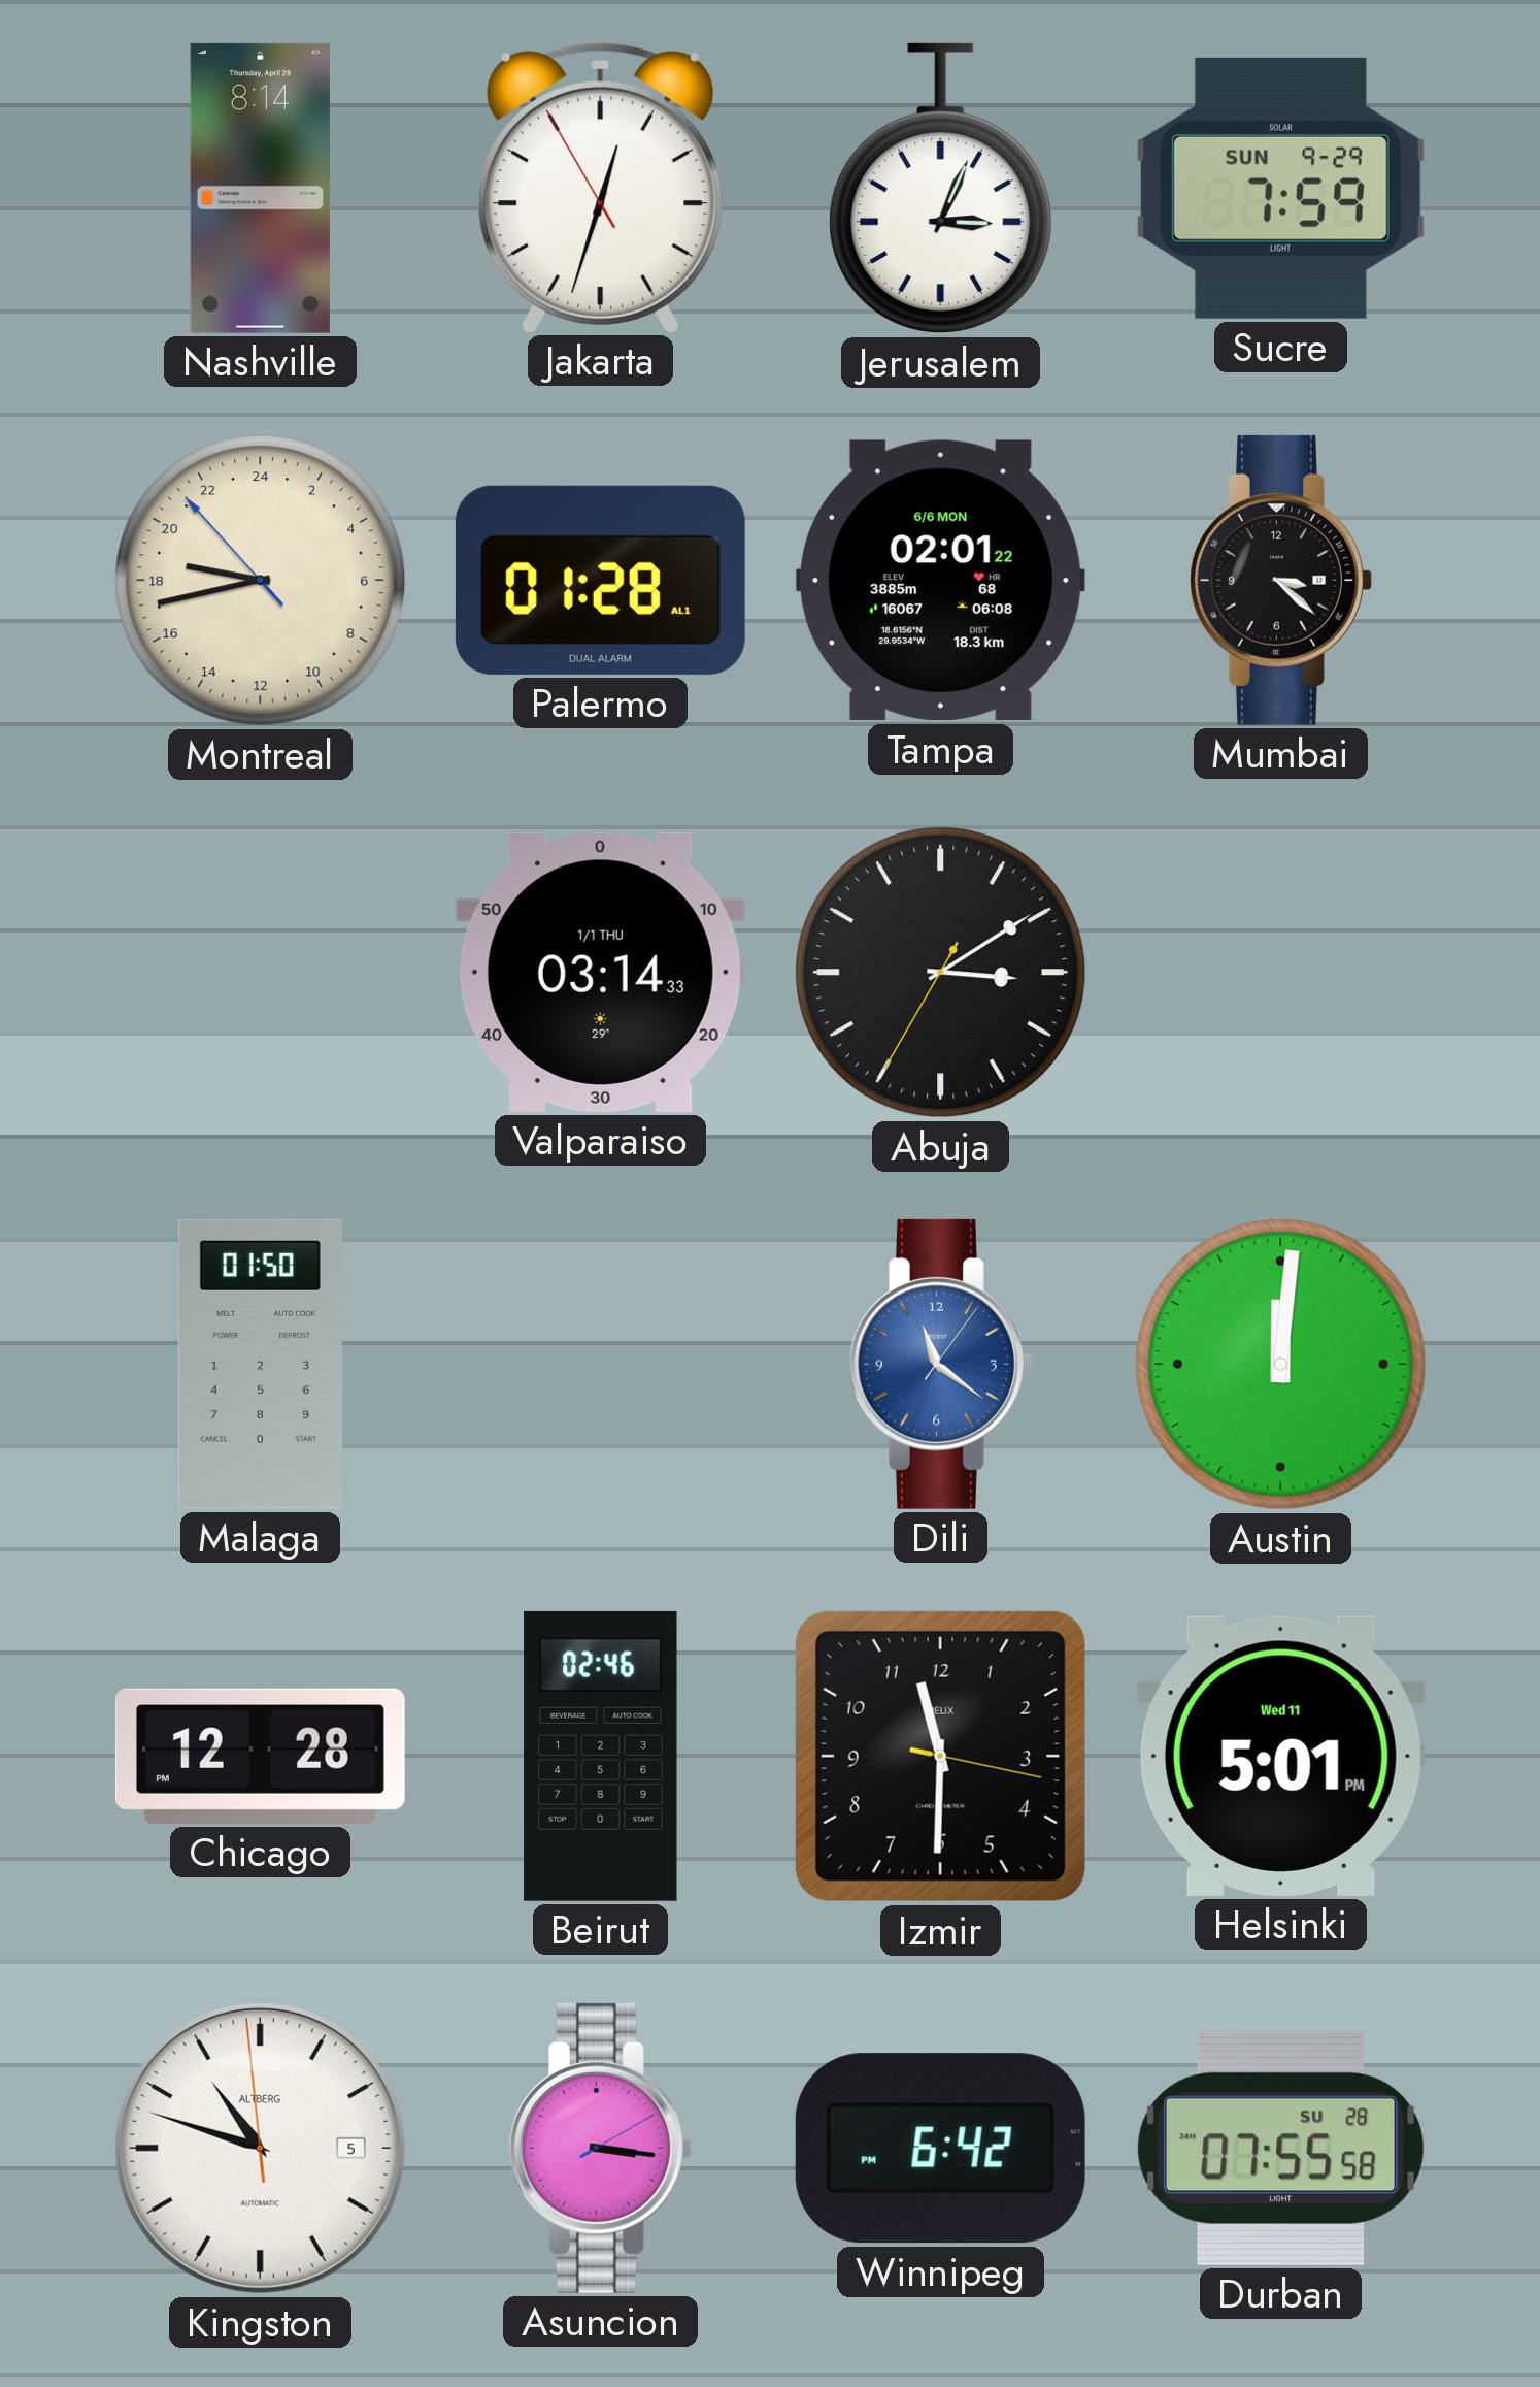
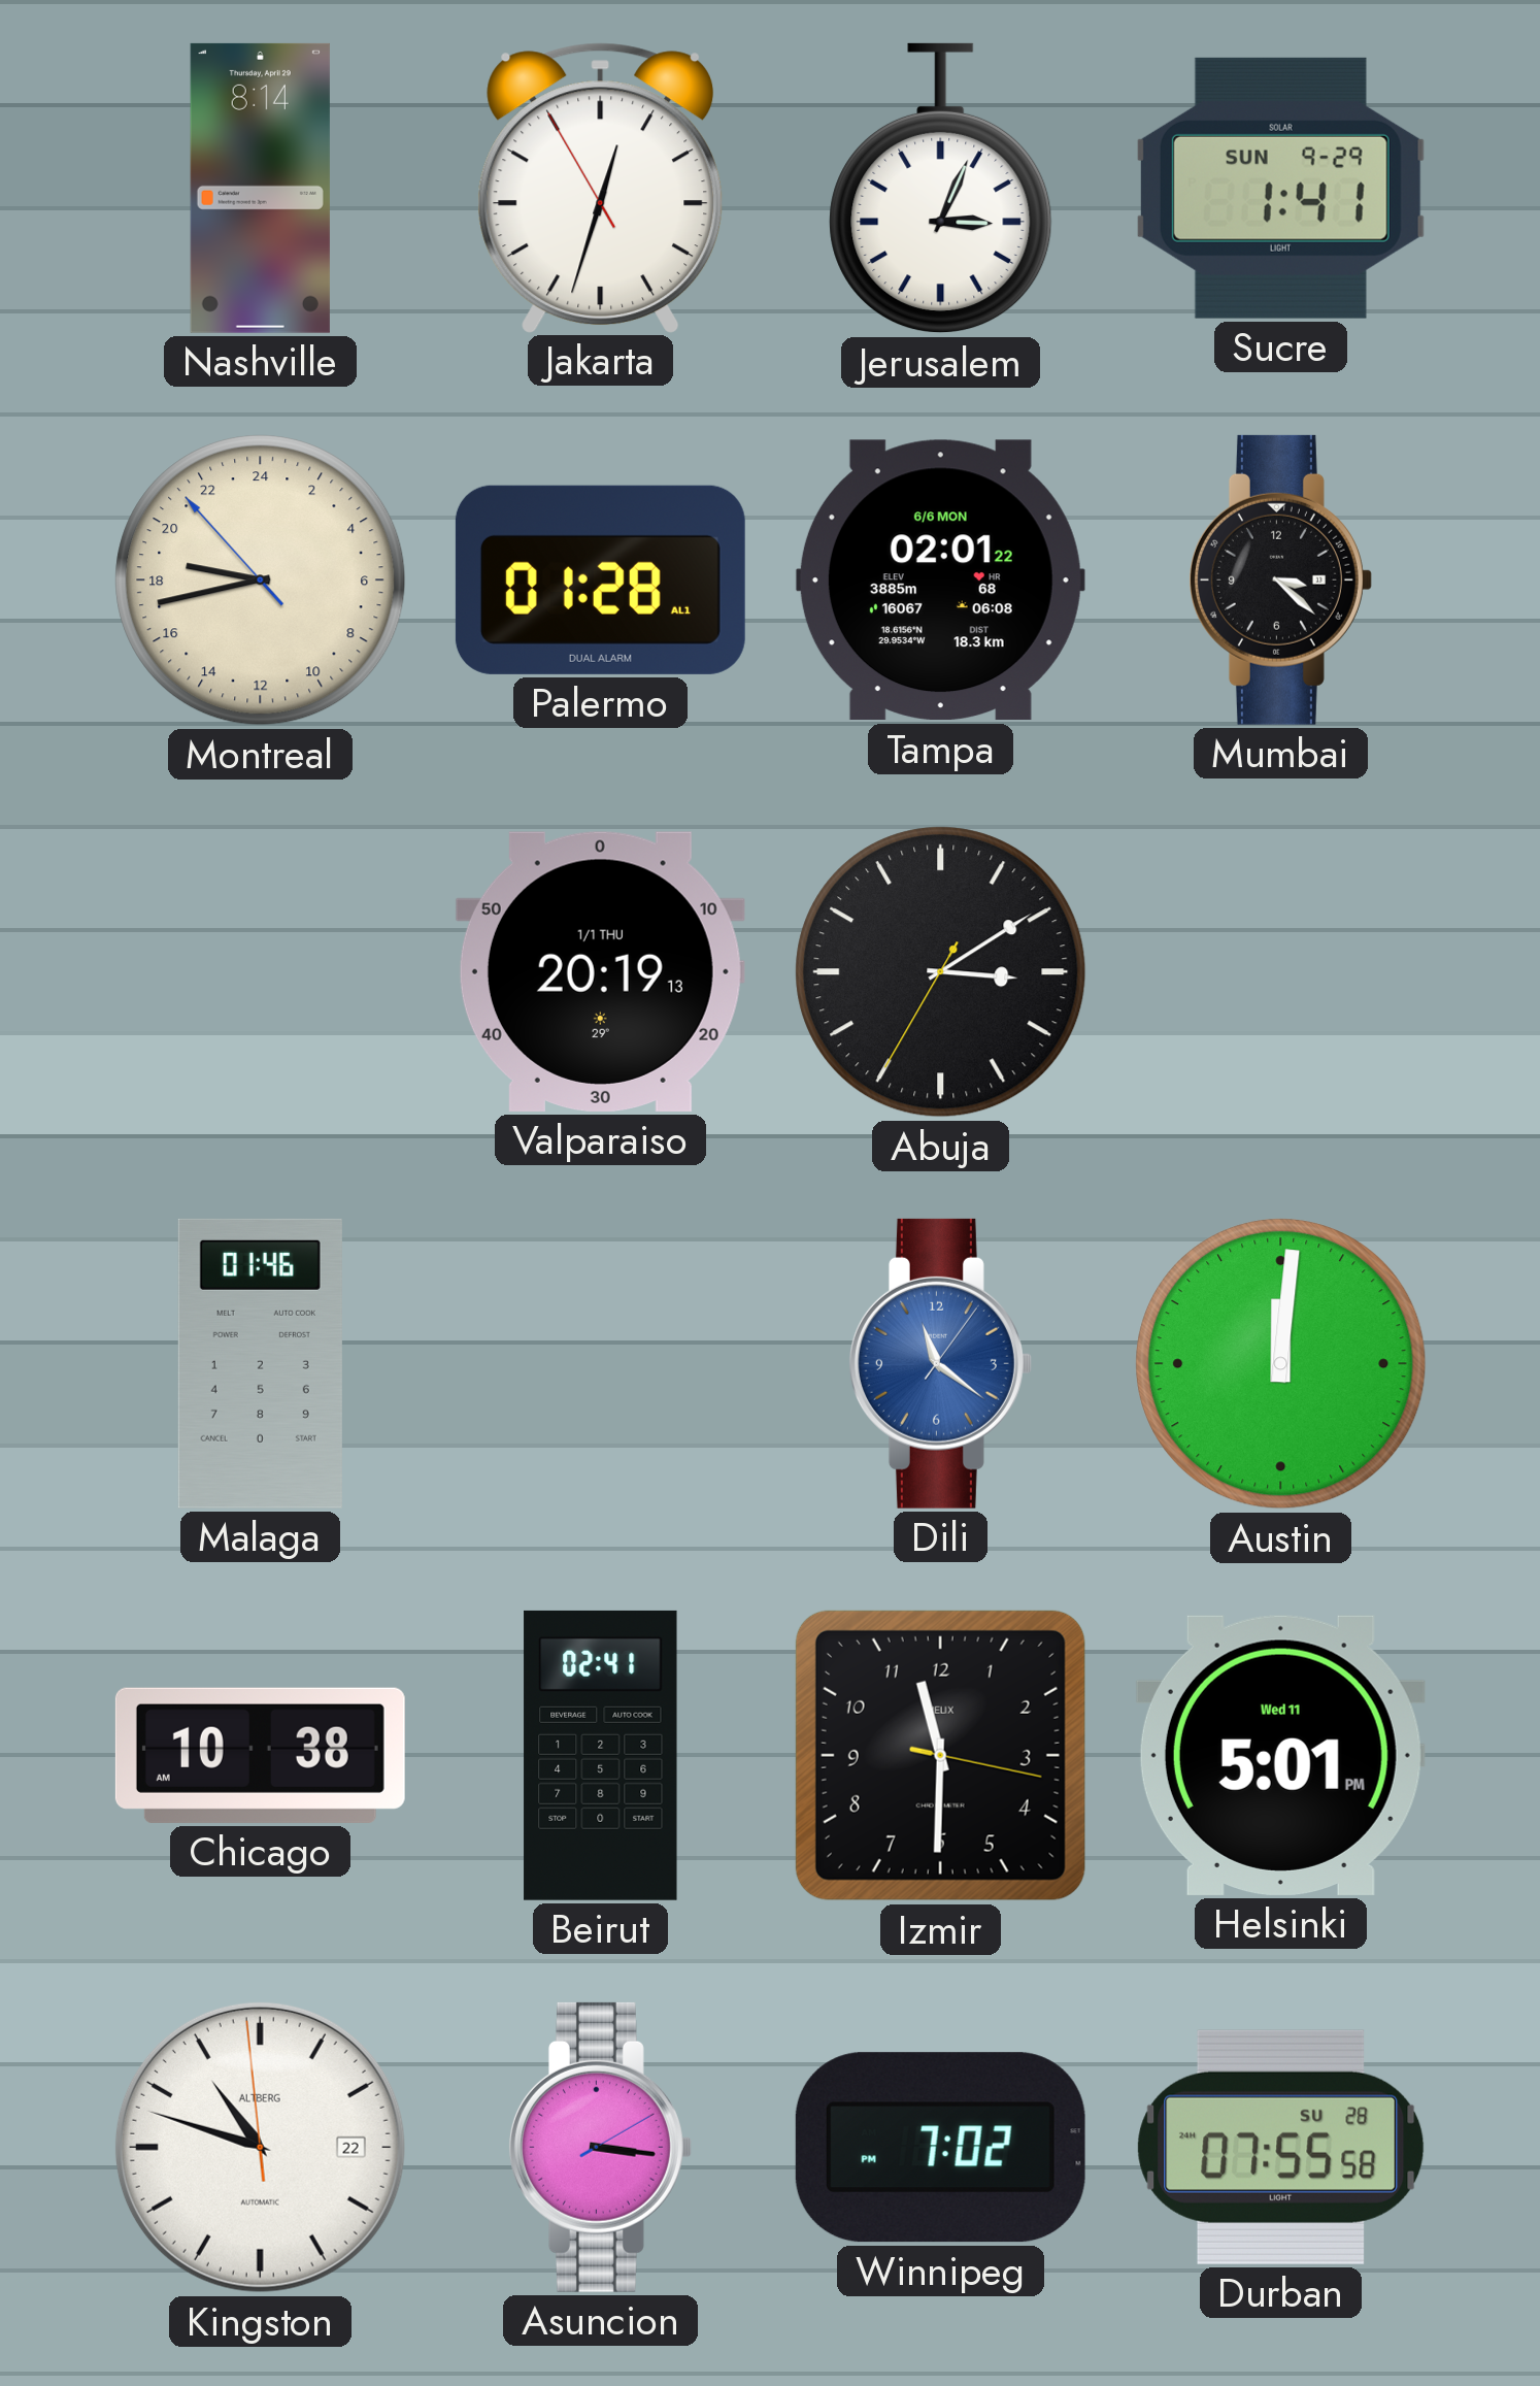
Sucre: 7:59 -> 1:41 (1280, 188)
Valparaiso: 03:14 -> 20:19 (600, 971)
Malaga: 01:50 -> 01:46 (260, 1363)
Chicago: 12:28 -> 10:38 (260, 1755)
Beirut: 02:46 -> 02:41 (601, 1755)
Kingston date: 5 -> 22 (260, 2147)
Winnipeg: 6:42 -> 7:02 (940, 2148)
